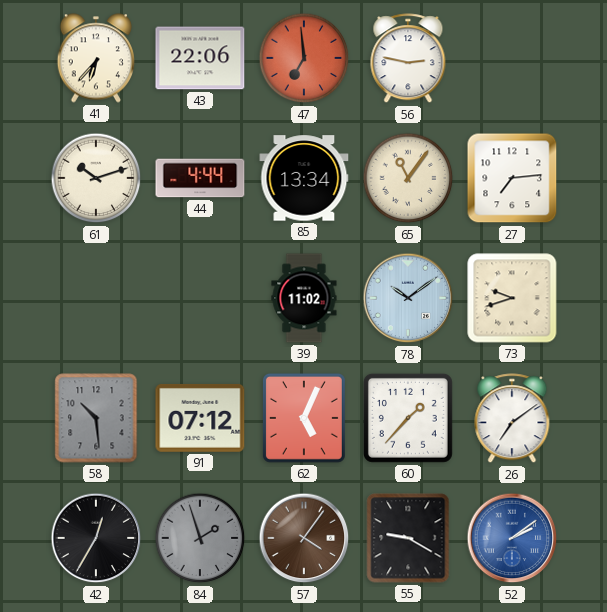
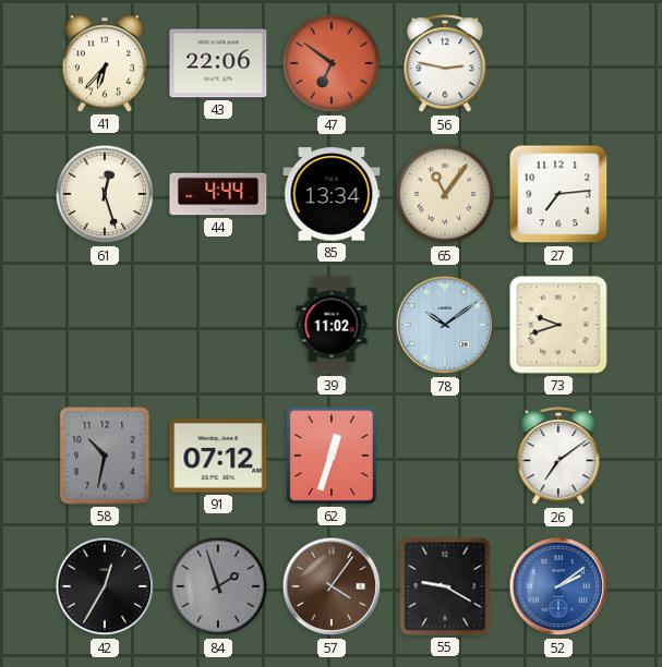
47: 6:59 -> 6:51 (332, 63)
61: 10:12 -> 12:27 (105, 194)
58: 10:29 -> 10:32 (105, 456)
62: 5:04 -> 12:33 (332, 456)
60: 1:37 -> none (408, 418)
